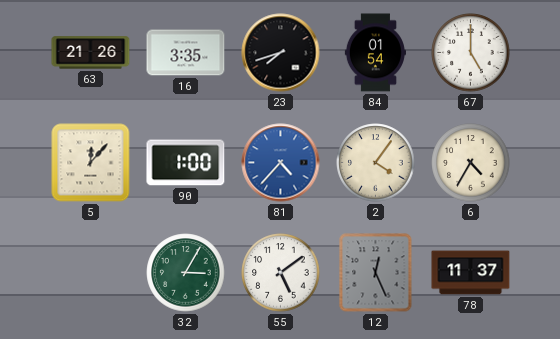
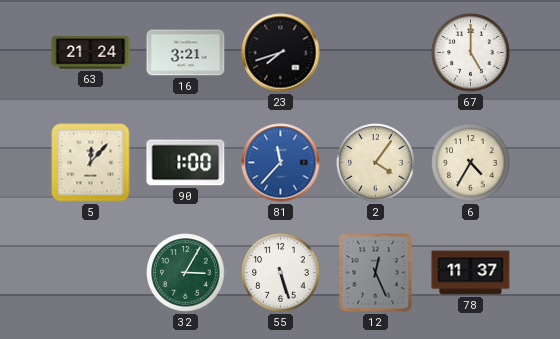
63: 21:26 -> 21:24 (91, 53)
16: 3:35 -> 3:21 (186, 53)
84: 01:54 -> none (375, 53)
81: 4:37 -> 11:37 (281, 163)
55: 5:09 -> 5:27 (281, 273)
